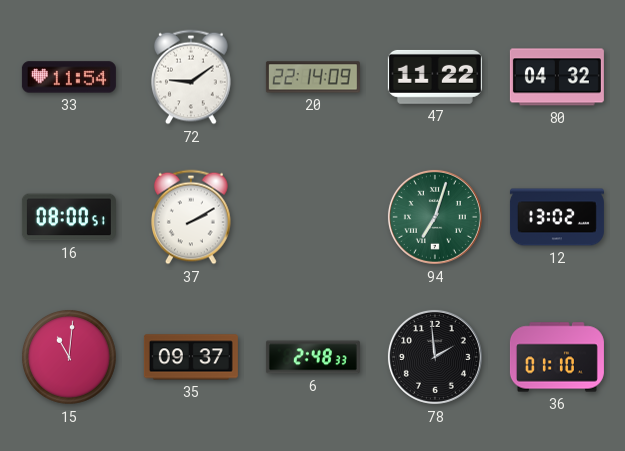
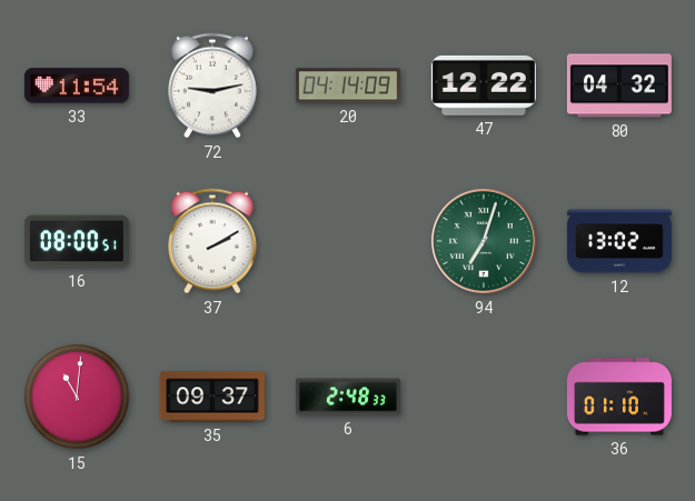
72: 9:09 -> 9:13 (214, 86)
20: 22:14 -> 04:14 (348, 86)
47: 11:22 -> 12:22 (484, 86)
78: 1:59 -> none (435, 357)
